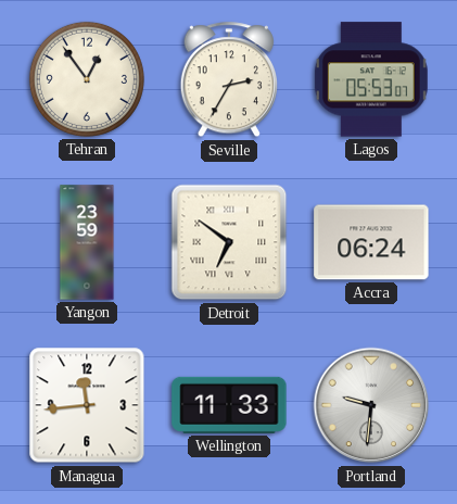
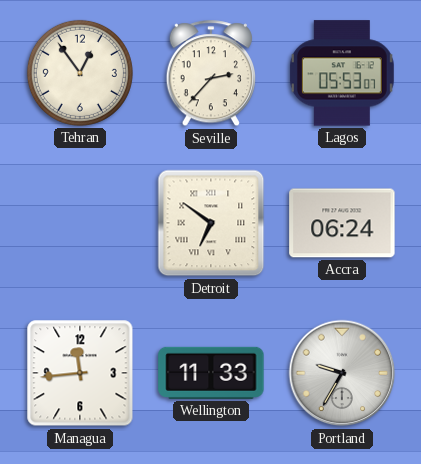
Seville: 2:35 -> 2:37 (210, 74)
Yangon: 23:59 -> none (87, 242)
Portland: 9:31 -> 9:35 (342, 373)
